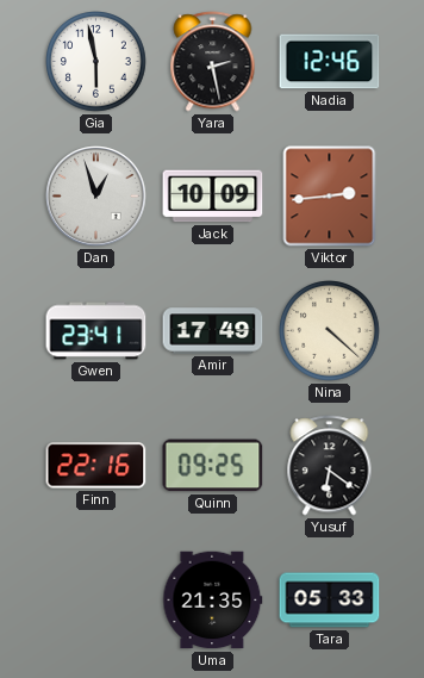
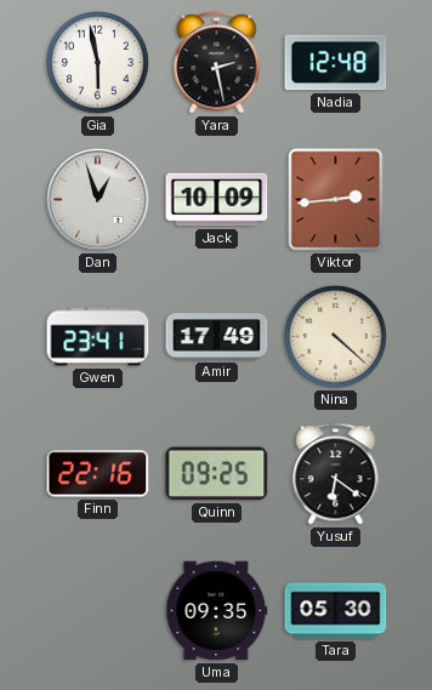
Nadia: 12:46 -> 12:48 (336, 63)
Uma: 21:35 -> 09:35 (217, 611)
Tara: 05:33 -> 05:30 (336, 611)
